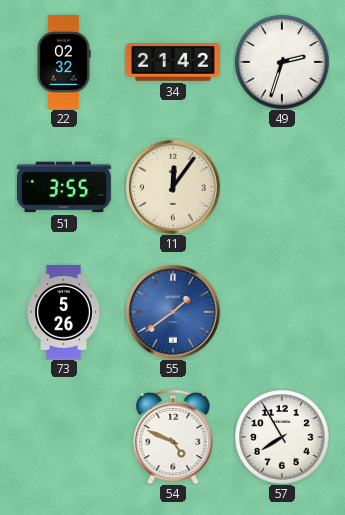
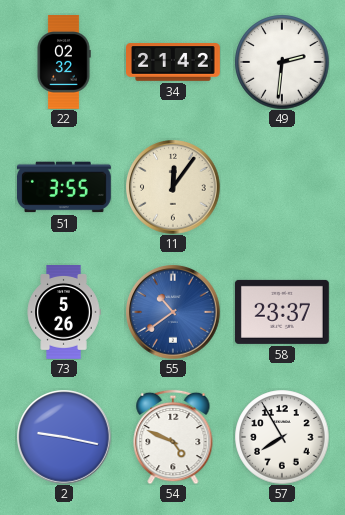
49: 2:33 -> 2:31 (282, 62)
55: 1:39 -> 10:39 (173, 312)
58: none -> 23:37 (282, 312)
2: none -> 9:17 (64, 437)
